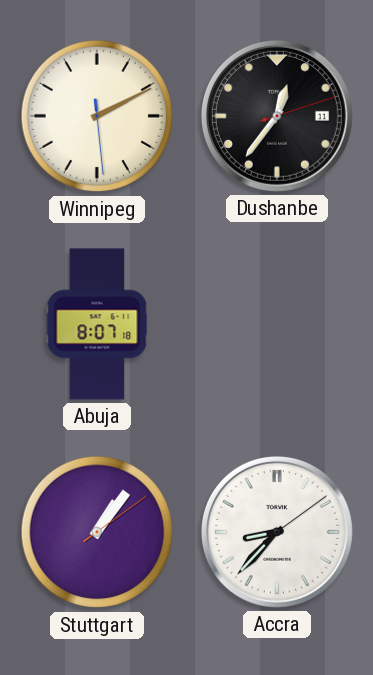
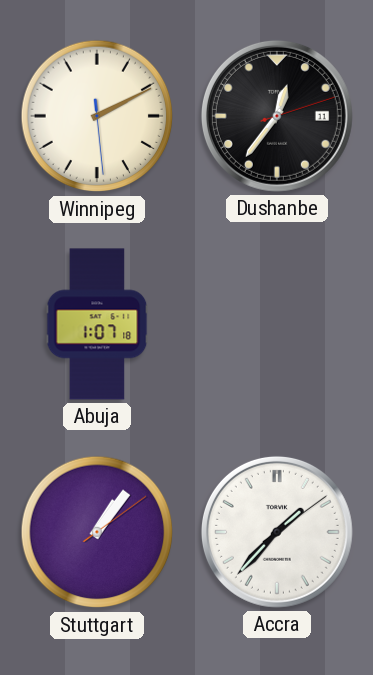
Abuja: 8:07 -> 1:07 (97, 324)
Accra: 8:37 -> 1:37 (277, 532)
